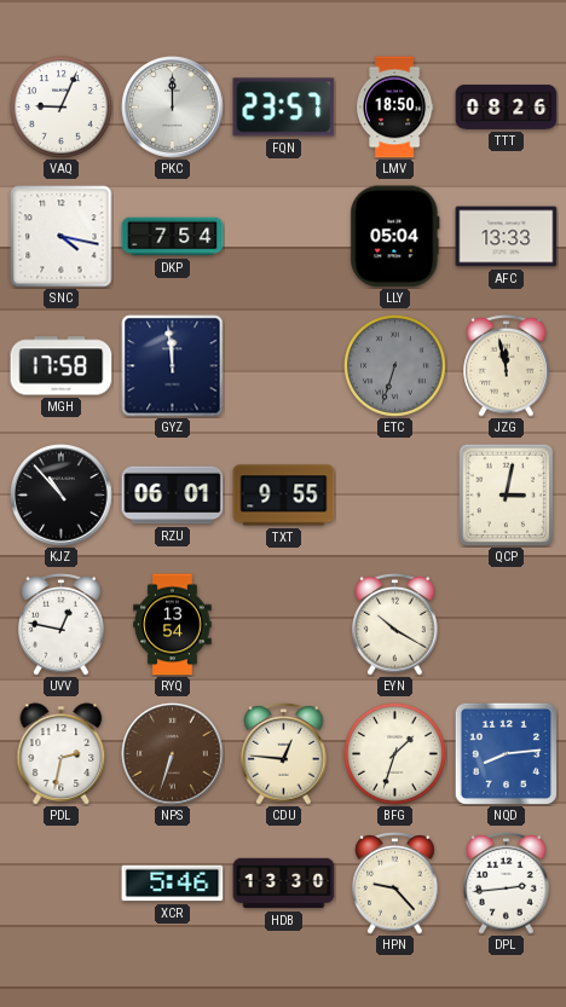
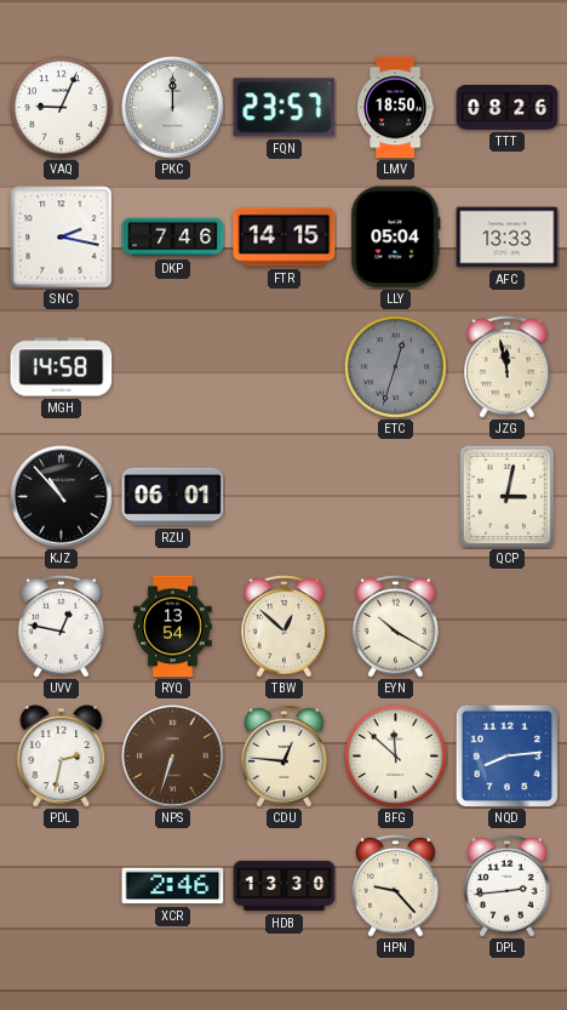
SNC: 4:17 -> 2:17 (62, 238)
DKP: 7:54 -> 7:46 (173, 238)
FTR: none -> 14:15 (285, 238)
MGH: 17:58 -> 14:58 (62, 367)
GYZ: 11:59 -> none (173, 366)
ETC: 6:33 -> 12:33 (396, 367)
TXT: 9:55 -> none (284, 496)
TBW: none -> 12:52 (285, 627)
BFG: 1:33 -> 11:52 (396, 757)
XCR: 5:46 -> 2:46 (173, 886)
